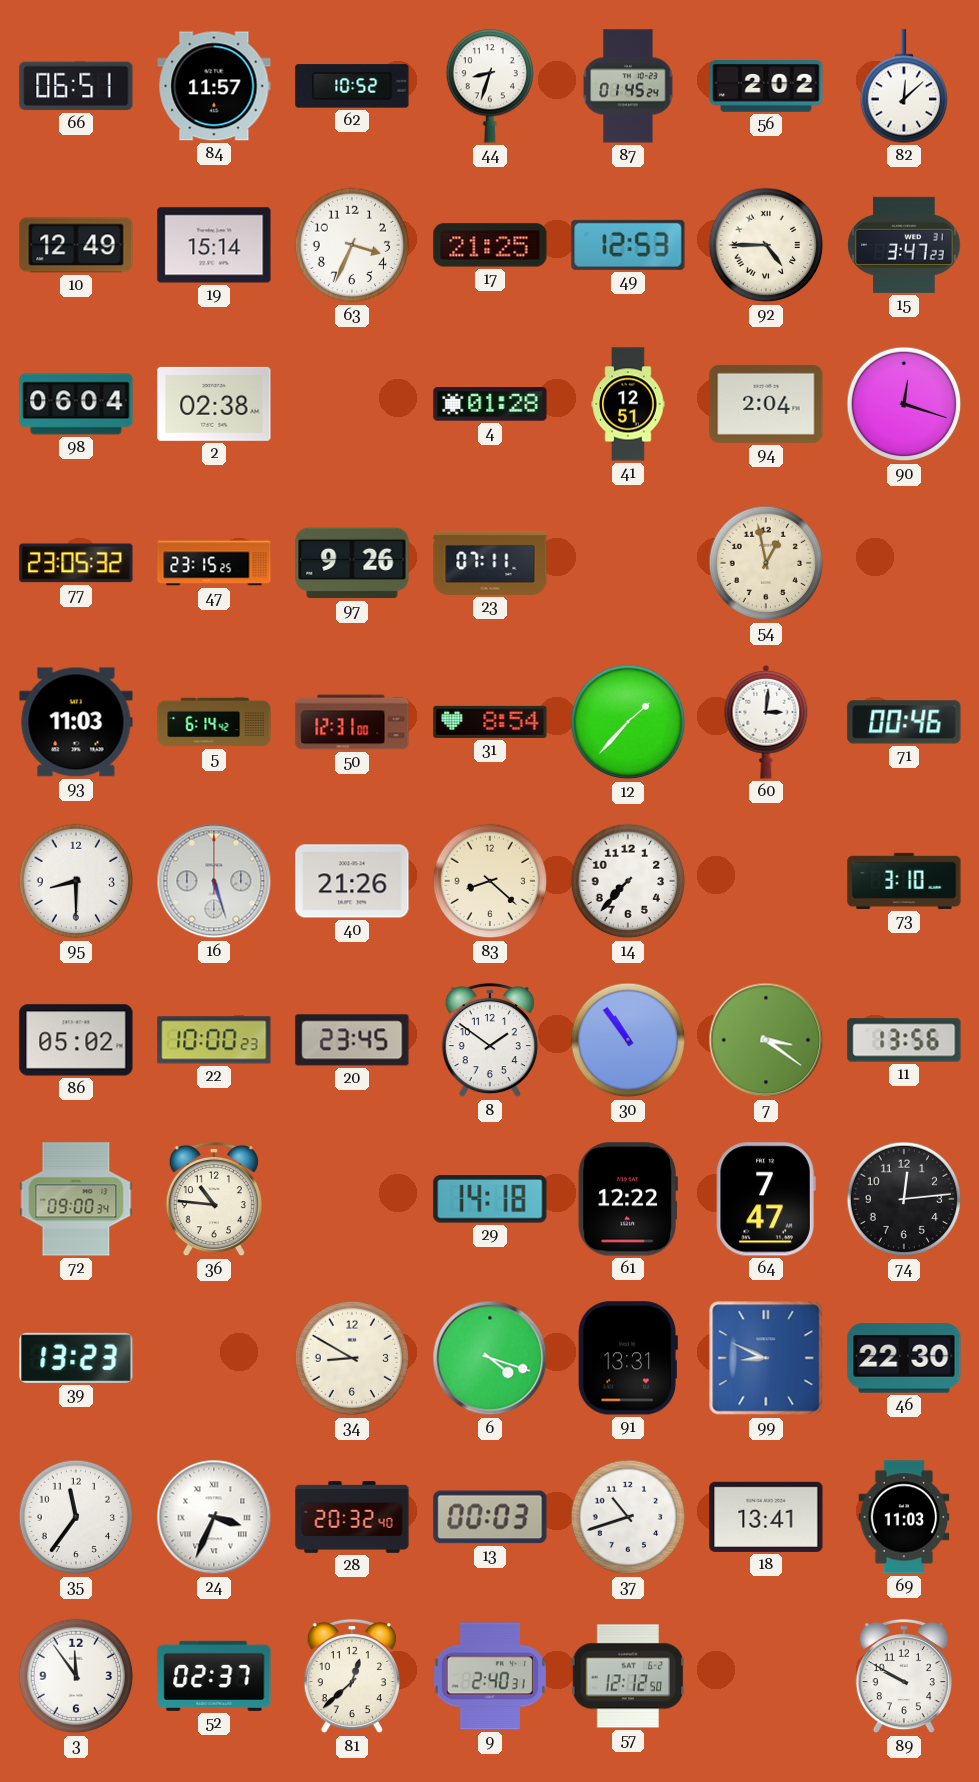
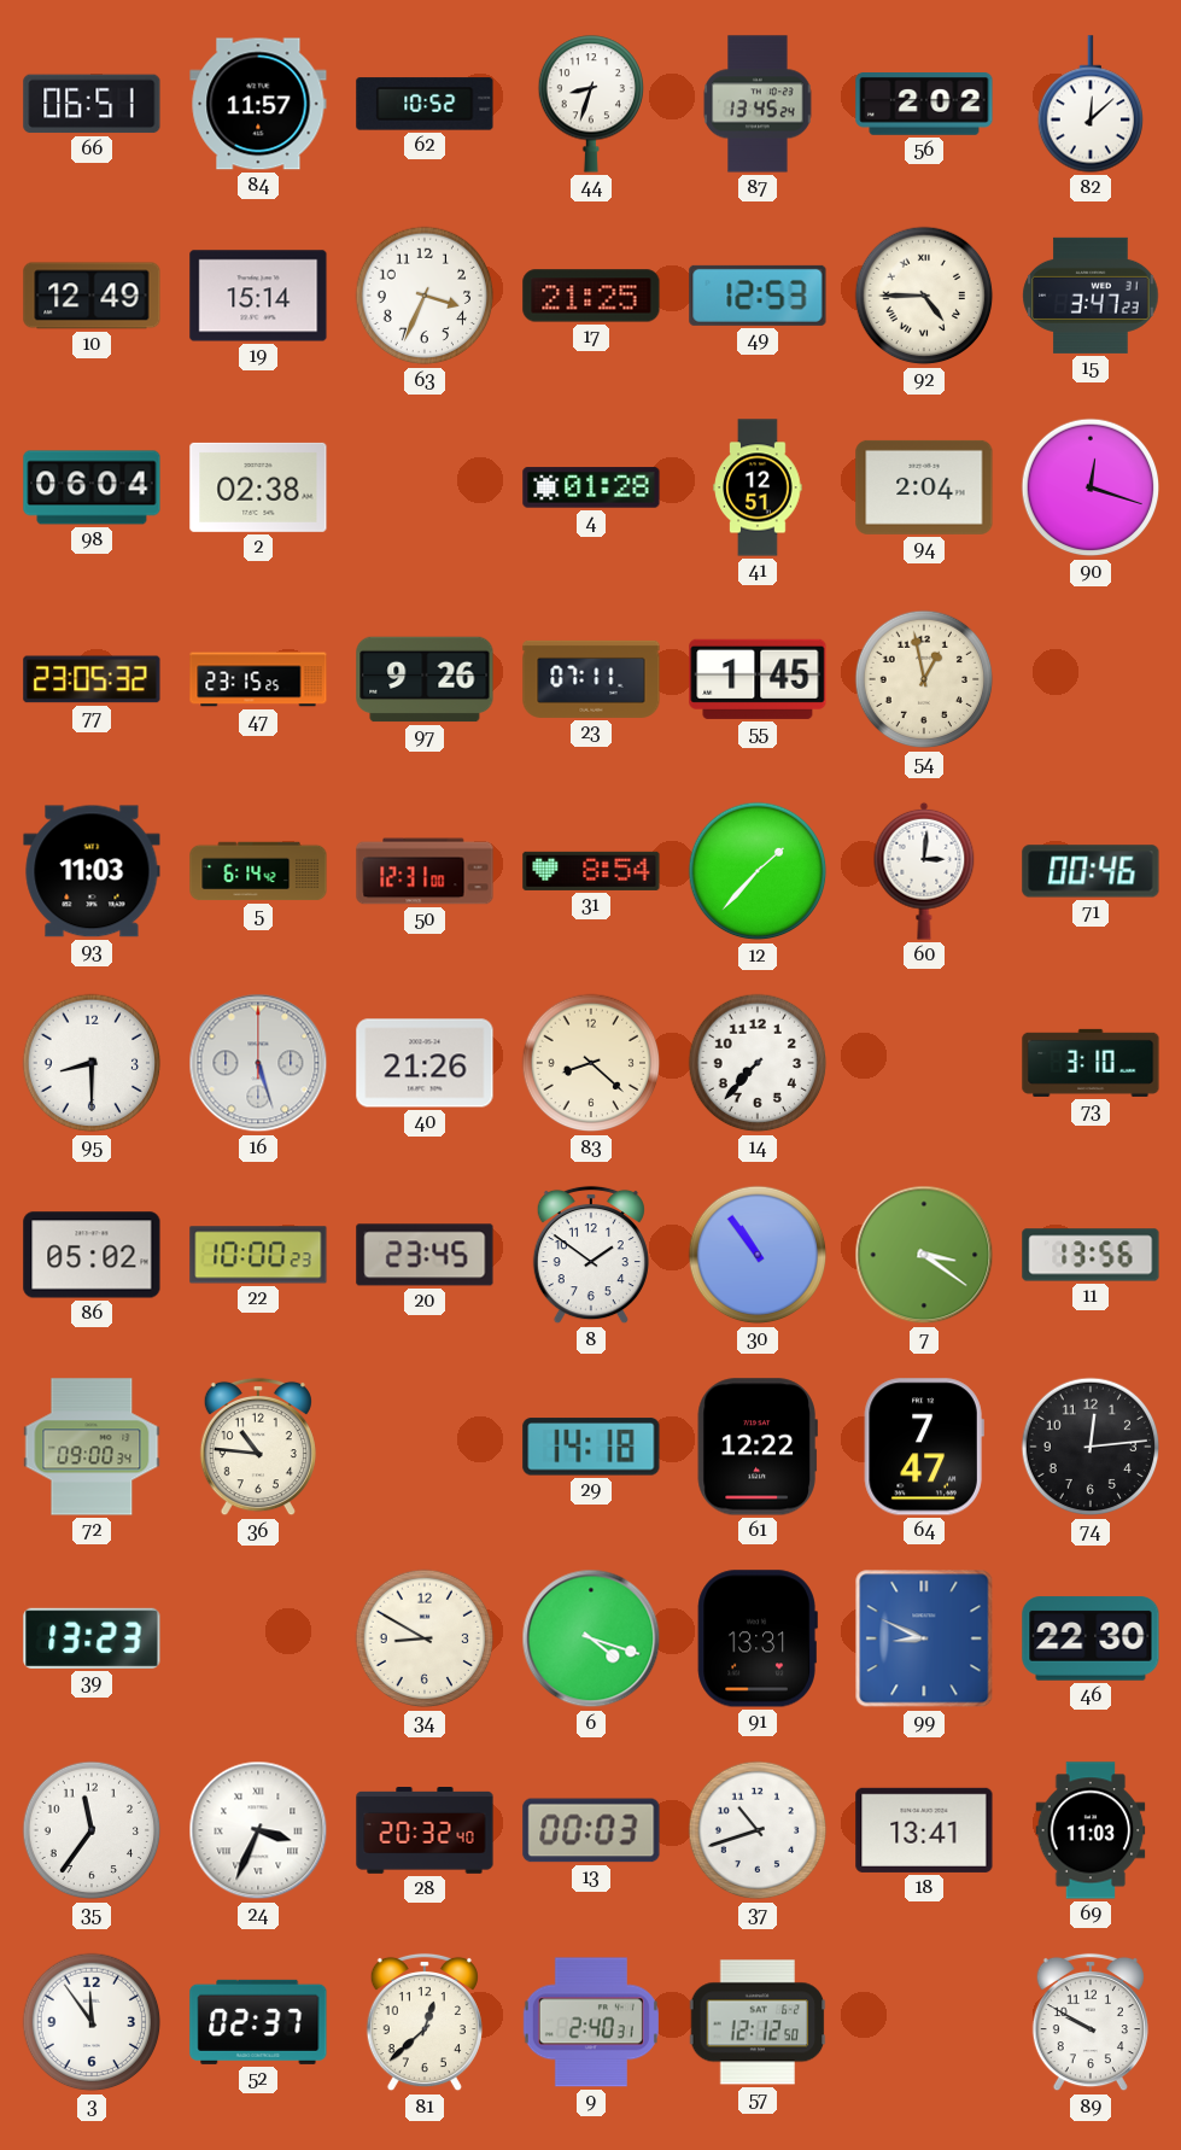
87: 01:45 -> 13:45 (758, 104)
55: none -> 1:45 (758, 679)
